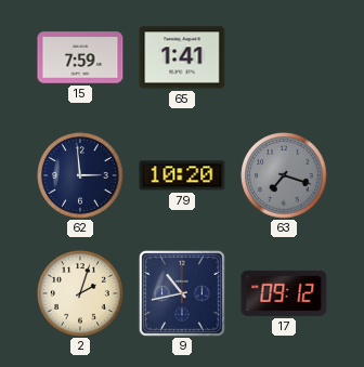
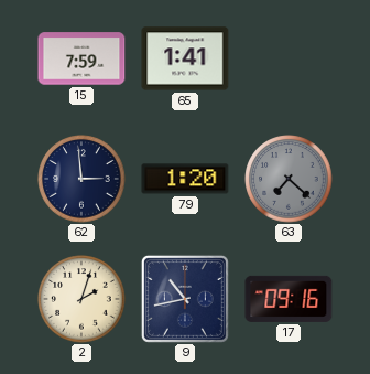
79: 10:20 -> 1:20 (185, 179)
63: 7:18 -> 7:22 (289, 179)
17: 09:12 -> 09:16 (289, 299)
